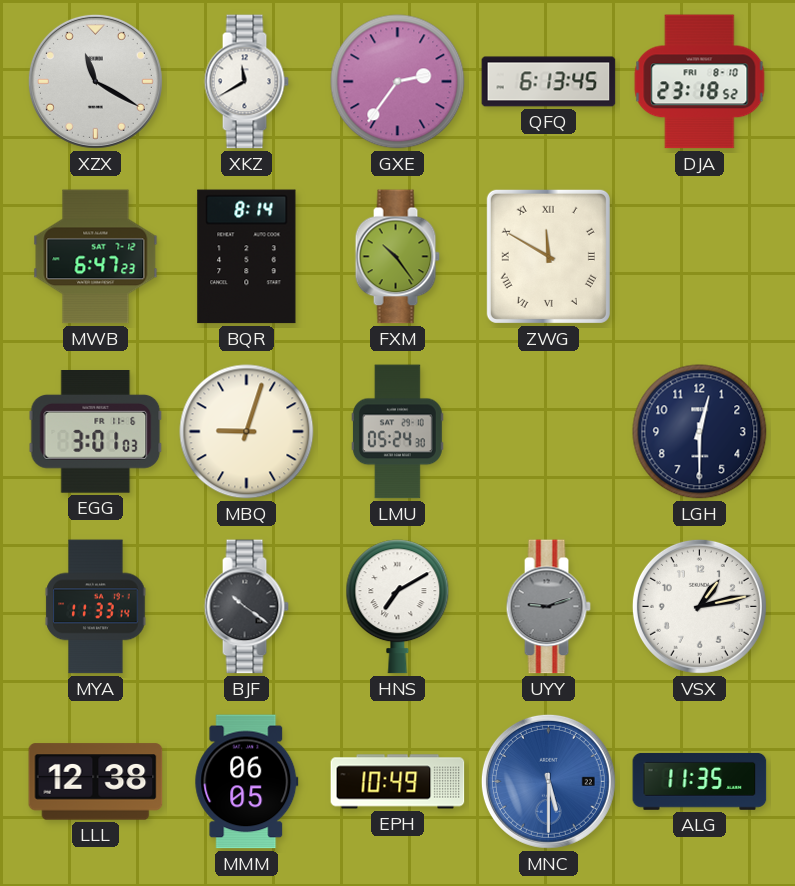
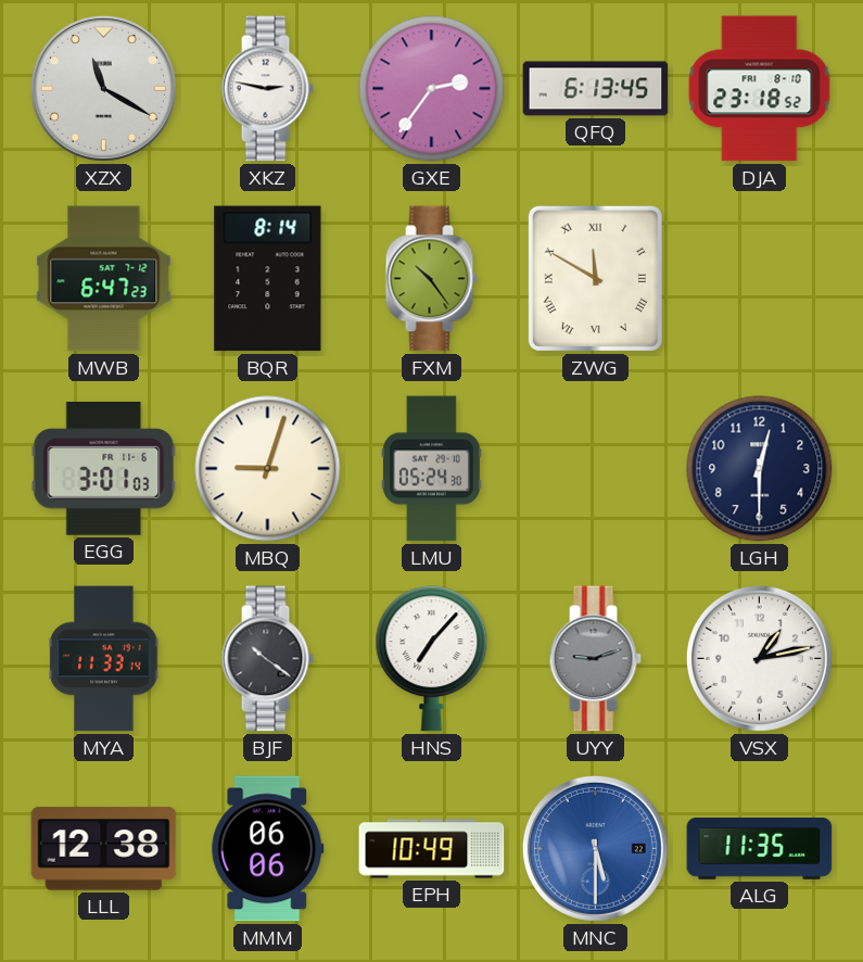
XKZ: 11:40 -> 2:47 (267, 89)
HNS: 7:10 -> 7:07 (432, 659)
MMM: 06:05 -> 06:06 (268, 849)
